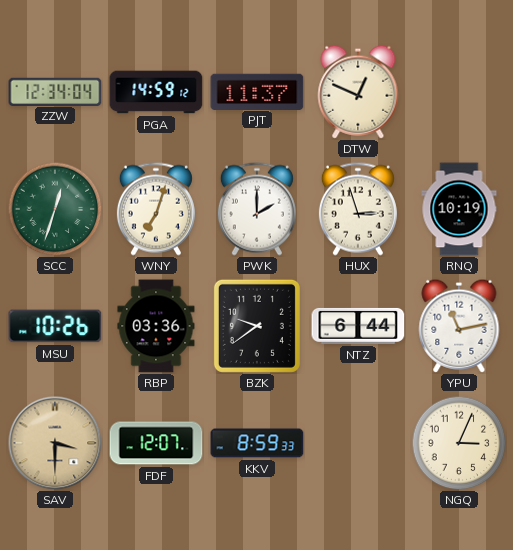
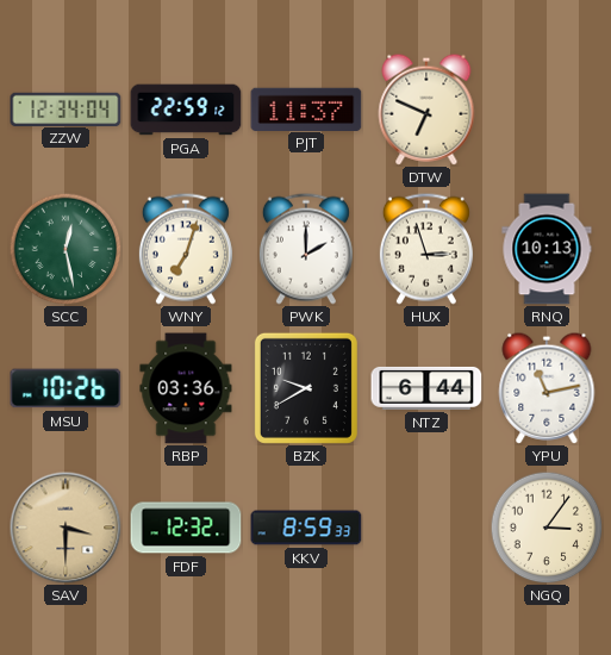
PGA: 14:59 -> 22:59 (186, 110)
DTW: 12:49 -> 6:49 (426, 110)
SCC: 12:33 -> 12:28 (66, 249)
RNQ: 10:19 -> 10:13 (547, 249)
BZK: 9:39 -> 9:40 (306, 388)
FDF: 12:07 -> 12:32 (186, 528)
NGQ: 3:04 -> 3:06 (547, 528)
